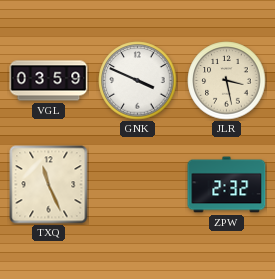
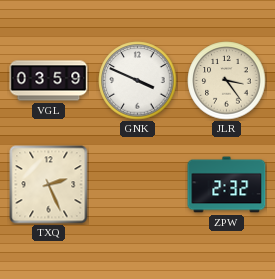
JLR: 3:28 -> 3:24 (227, 81)
TXQ: 11:26 -> 2:26 (49, 185)
